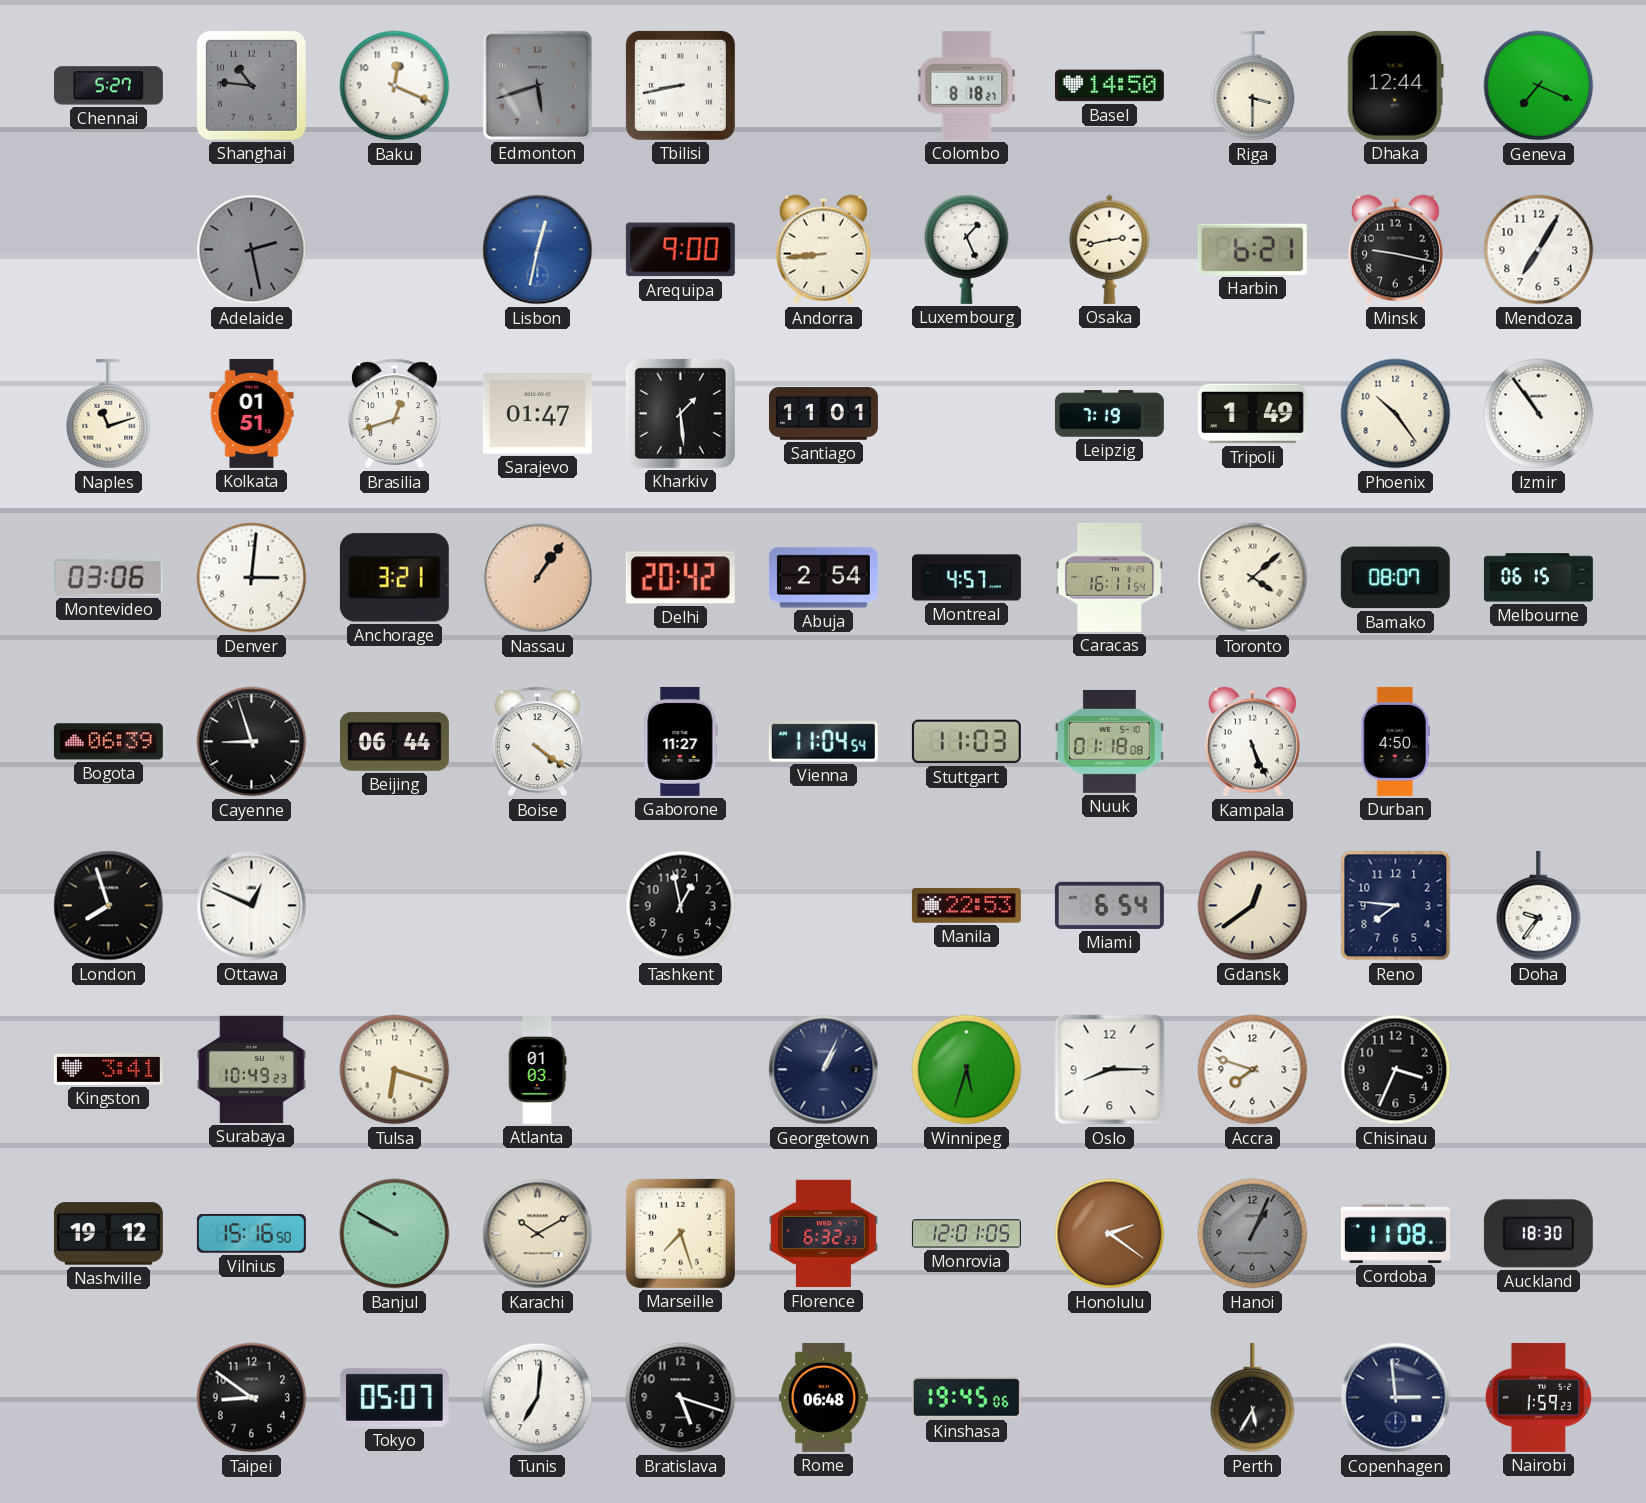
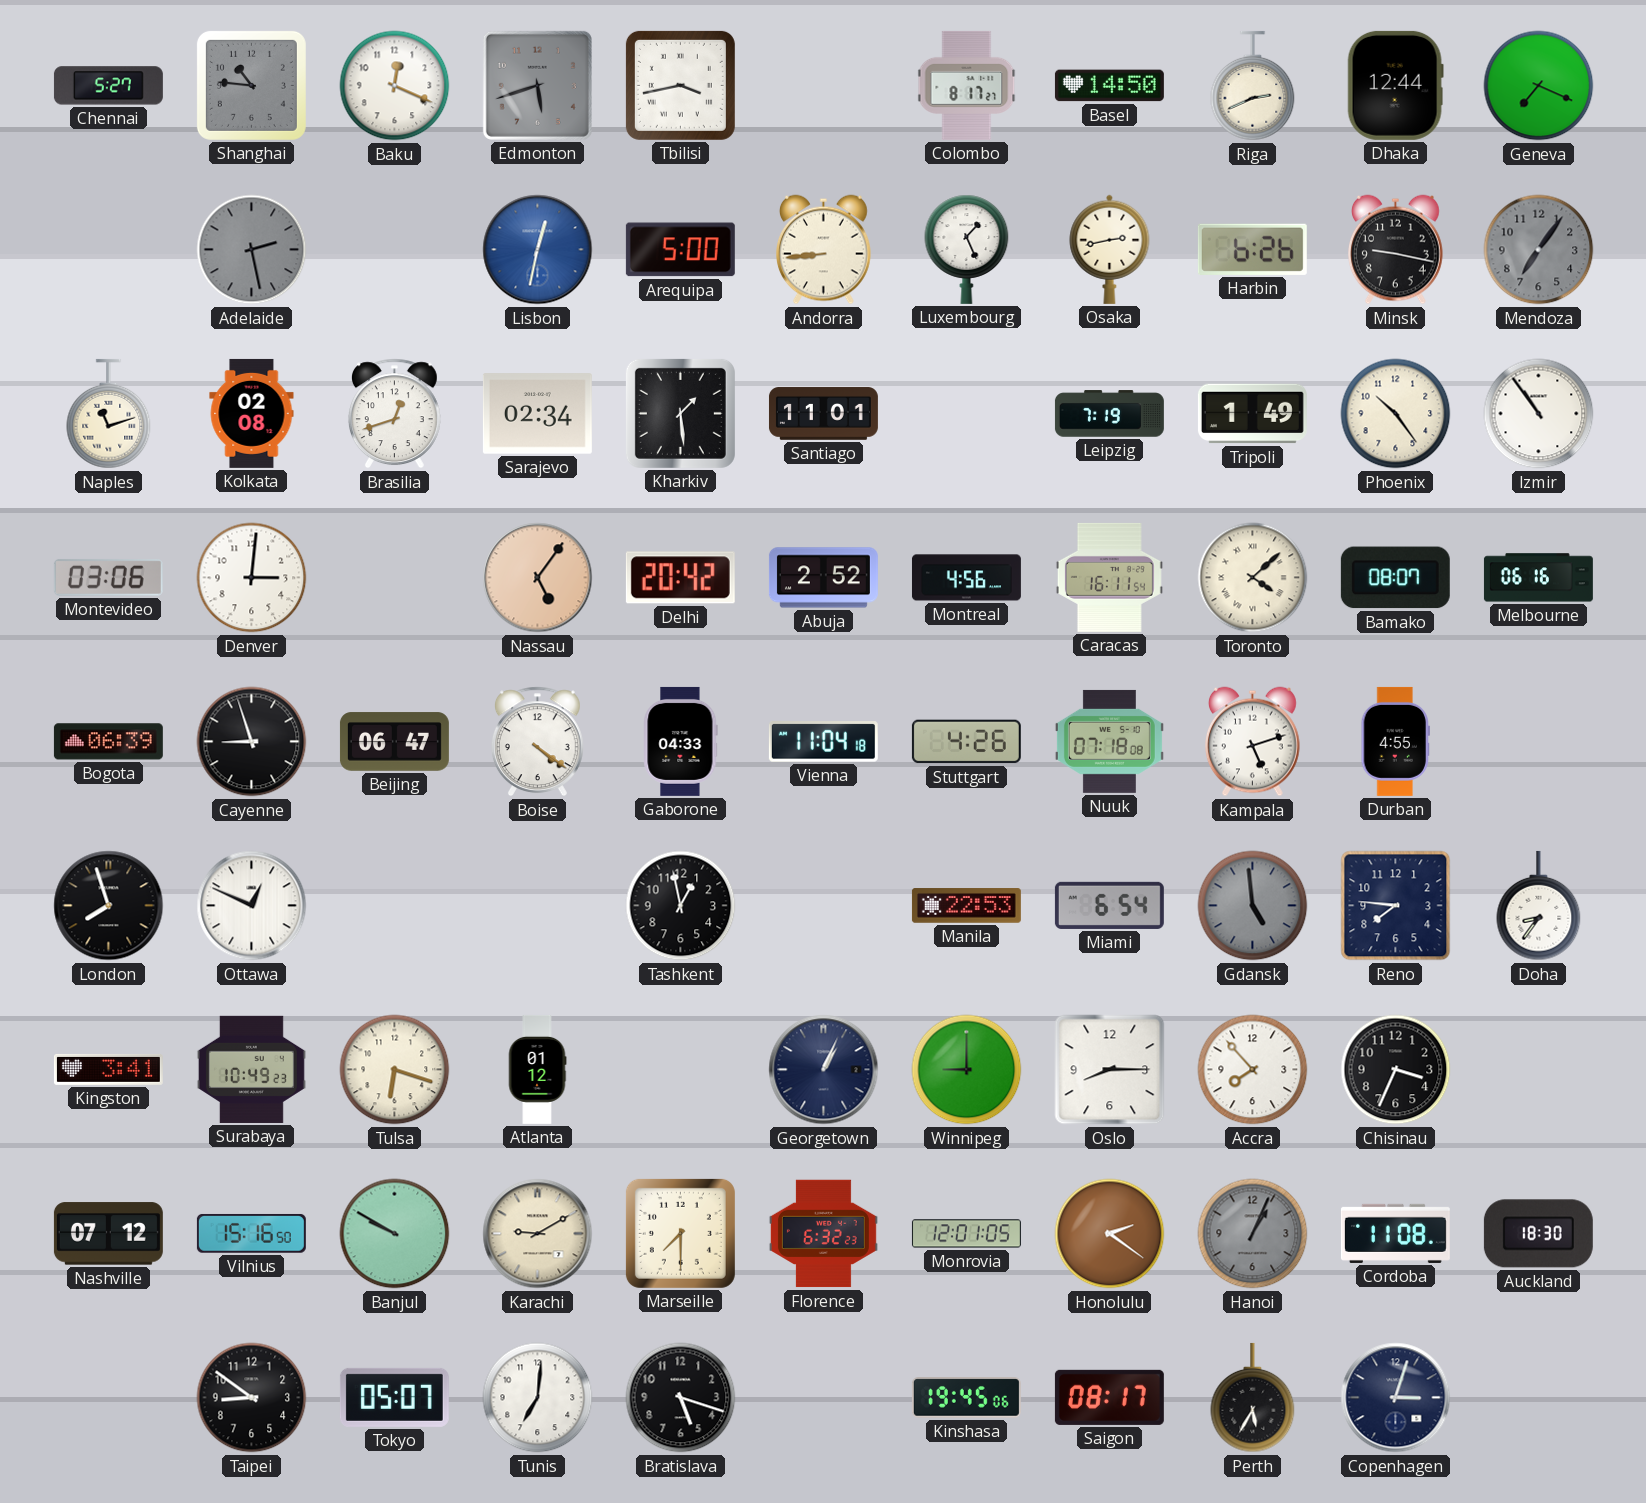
Tbilisi: 8:43 -> 3:43 (680, 85)
Colombo: 8:18 -> 8:17 (967, 85)
Riga: 3:30 -> 2:41 (1253, 86)
Arequipa: 9:00 -> 5:00 (680, 250)
Harbin: 6:21 -> 6:26 (1252, 249)
Mendoza: 7:05 -> 7:06 (1539, 250)
Mendoza dial: white -> grey (1539, 250)
Kolkata: 01:51 -> 02:08 (252, 413)
Sarajevo: 01:47 -> 02:34 (537, 414)
Anchorage: 3:21 -> none (394, 578)
Nassau: 1:06 -> 5:06 (538, 578)
Abuja: 2:54 -> 2:52 (823, 578)
Montreal: 4:57 -> 4:56 (966, 578)
Melbourne: 06:15 -> 06:16 (1538, 578)
Beijing: 06:44 -> 06:47 (394, 742)
Gaborone: 11:27 -> 04:33 (681, 741)
Vienna: 11:04:54 -> 11:04:18 (823, 742)
Stuttgart: 11:03 -> 4:26 (966, 742)
Nuuk: 01:18 -> 07:18 (1109, 741)
Kampala: 5:26 -> 5:12 (1253, 742)
Durban: 4:50 -> 4:55 (1395, 741)
Gdansk: 12:39 -> 4:59 (1253, 906)
Gdansk dial: cream -> grey (1253, 906)
Doha: 9:36 -> 8:36 (1539, 906)
Atlanta: 01:03 -> 01:12 (537, 1069)
Winnipeg: 5:33 -> 9:00 (967, 1070)
Accra: 7:48 -> 7:53 (1253, 1070)
Nashville: 19:12 -> 07:12 (108, 1234)
Karachi: 10:10 -> 9:10 (538, 1234)
Marseille: 7:27 -> 7:30 (680, 1233)
Rome: 06:48 -> none (823, 1397)
Saigon: none -> 08:17 (1109, 1397)
Copenhagen: 2:59 -> 3:03 (1396, 1398)
Nairobi: 1:59 -> none (1539, 1397)
